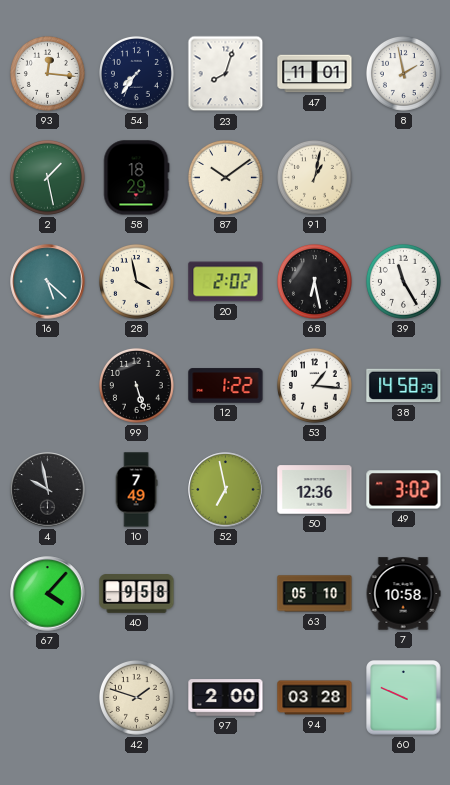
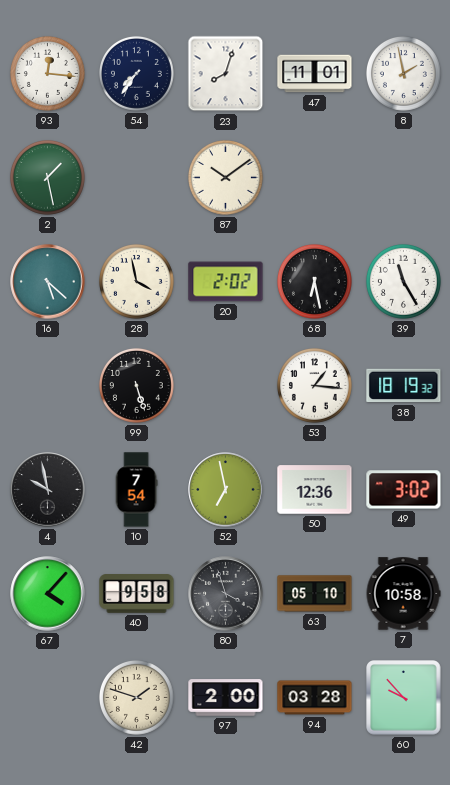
58: 18:29 -> none (136, 178)
91: 1:02 -> none (314, 177)
12: 1:22 -> none (226, 386)
38: 14:58 -> 18:19 (404, 386)
10: 7:49 -> 7:54 (136, 490)
80: none -> 3:57 (226, 594)
60: 9:49 -> 9:53 (404, 698)
